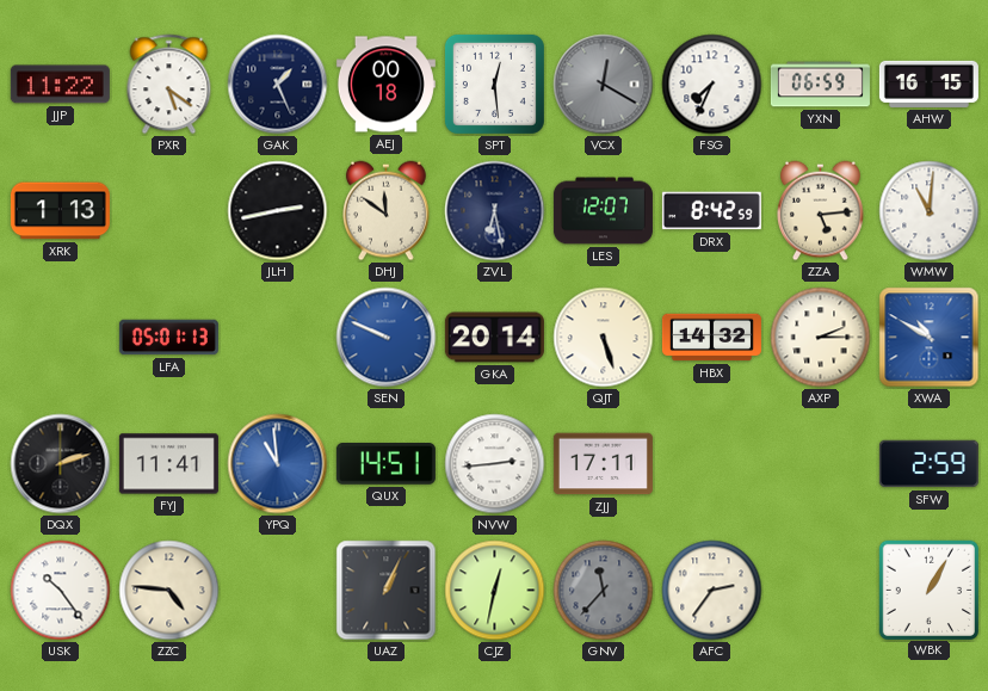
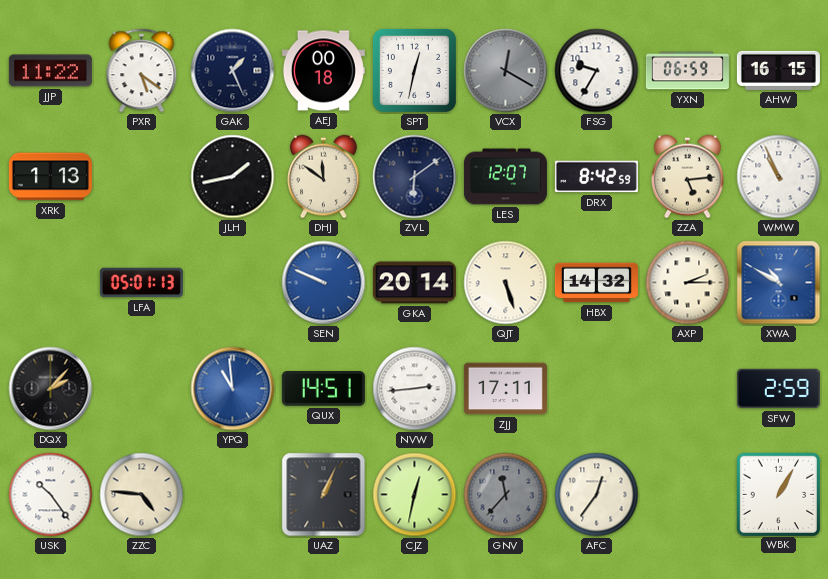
SPT: 12:29 -> 12:32 (414, 70)
FSG: 7:34 -> 9:35 (597, 71)
JLH: 2:43 -> 1:43 (233, 177)
ZVL: 6:28 -> 6:09 (415, 177)
WMW: 11:01 -> 10:56 (779, 177)
DQX: 2:12 -> 2:07 (51, 389)
FYJ: 11:41 -> none (168, 464)
AFC: 2:36 -> 12:36 (597, 495)
